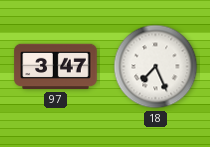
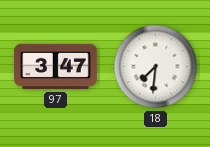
18: 7:26 -> 7:31 (156, 67)
